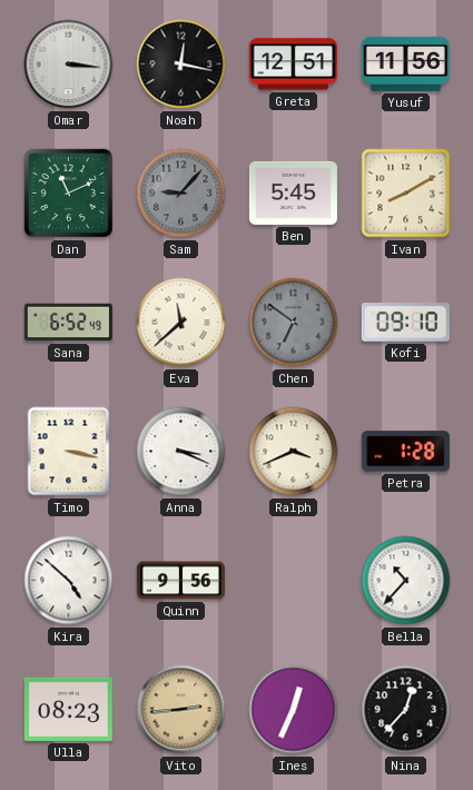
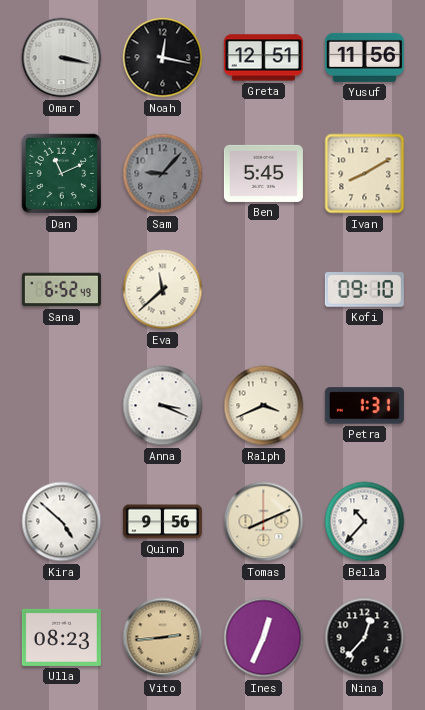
Omar: 3:16 -> 3:17 (62, 58)
Chen: 6:51 -> none (294, 323)
Timo: 3:17 -> none (69, 452)
Petra: 1:28 -> 1:31 (364, 406)
Tomas: none -> 8:11 (264, 522)
